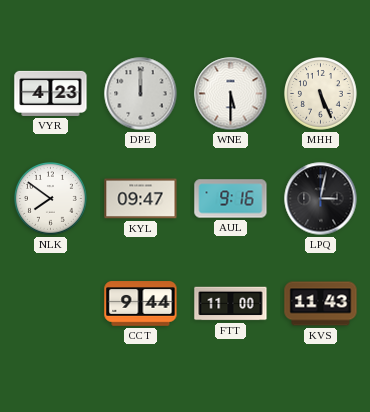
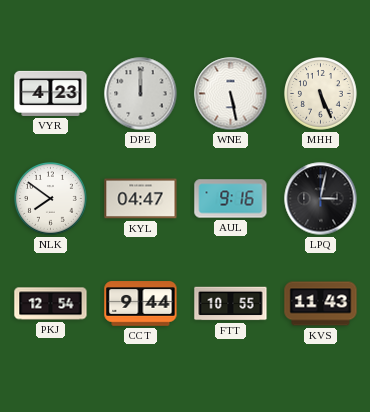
WNE: 5:30 -> 5:28 (231, 94)
KYL: 09:47 -> 04:47 (141, 199)
PKJ: none -> 12:54 (51, 304)
FTT: 11:00 -> 10:55 (231, 304)
